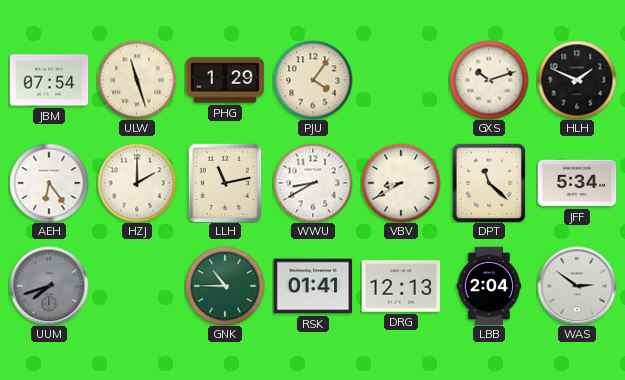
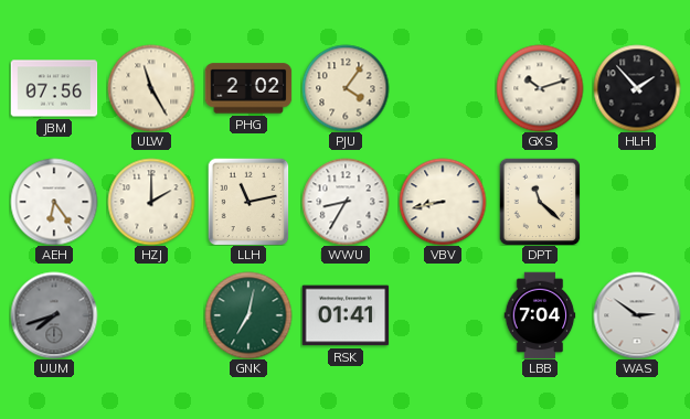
JBM: 07:54 -> 07:56 (54, 88)
ULW: 11:27 -> 11:25 (151, 88)
PHG: 1:29 -> 2:02 (248, 88)
HLH: 1:49 -> 1:53 (637, 88)
WWU: 8:40 -> 8:35 (346, 202)
VBV: 8:40 -> 8:43 (443, 202)
JFF: 5:34 -> none (577, 183)
GNK: 10:45 -> 7:02 (248, 315)
DRG: 12:13 -> none (401, 286)
LBB: 2:04 -> 7:04 (540, 315)
